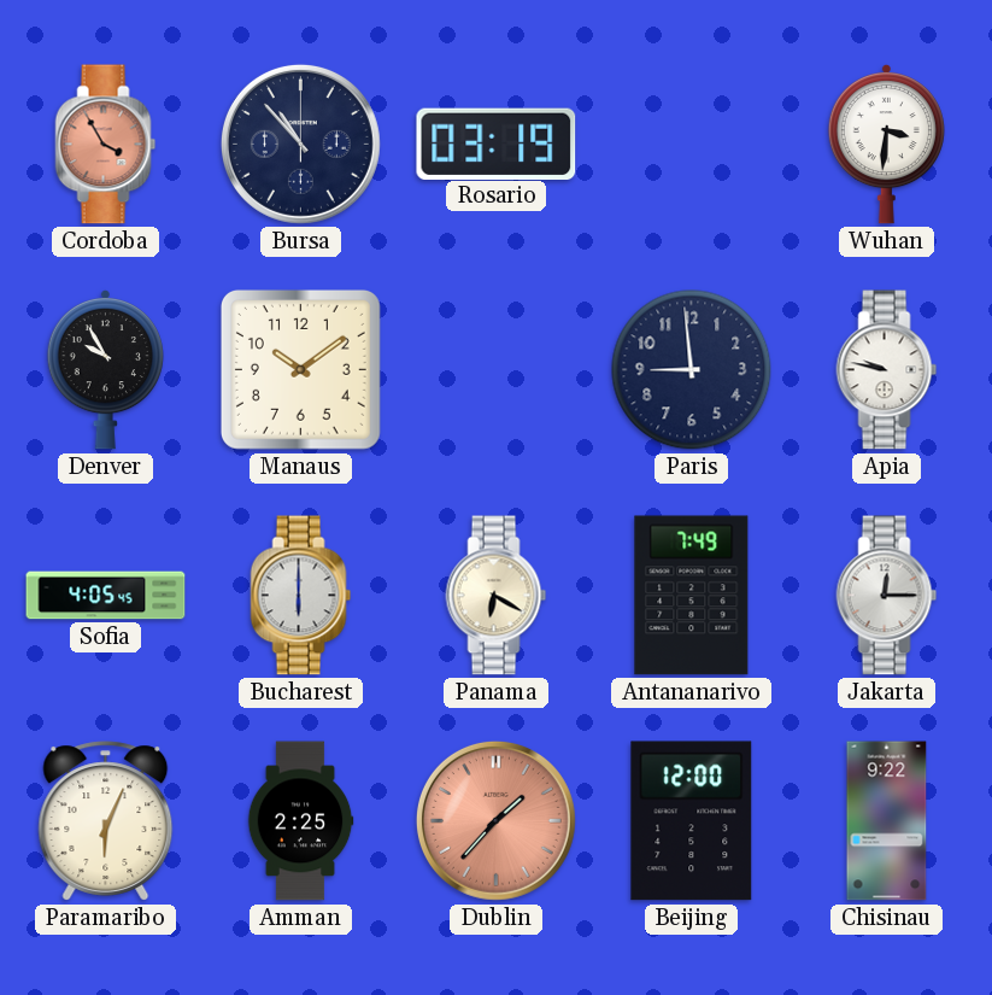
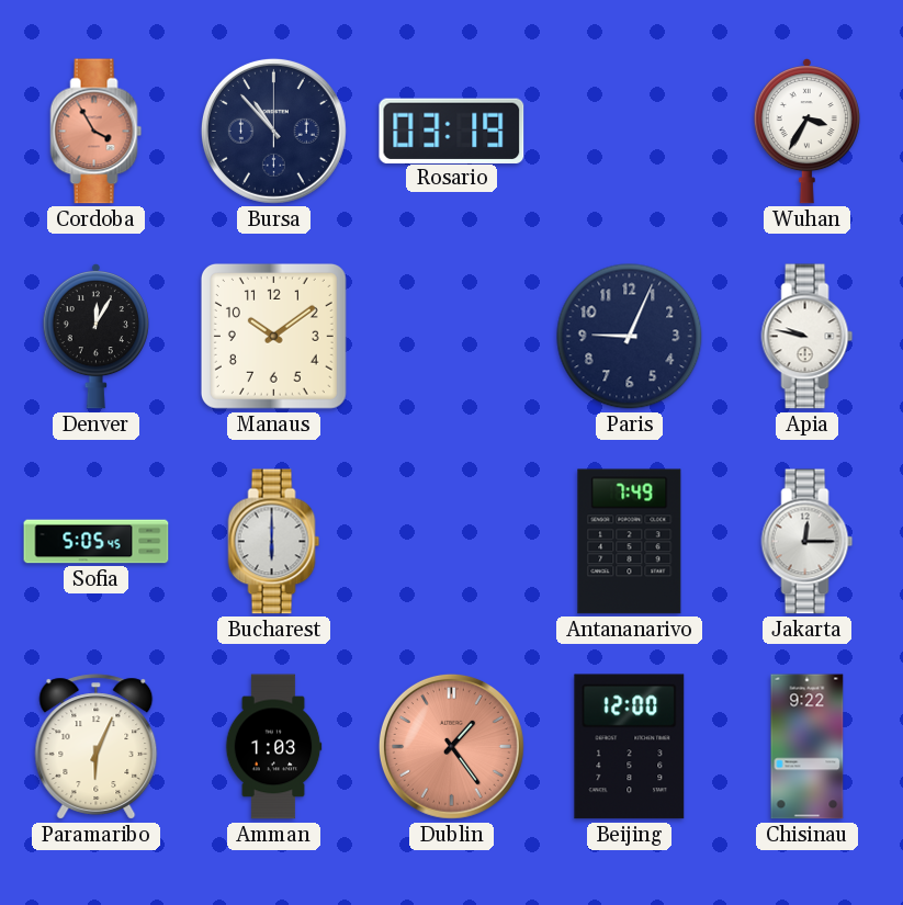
Wuhan: 3:31 -> 3:35 (806, 131)
Denver: 9:55 -> 12:05 (95, 336)
Paris: 8:59 -> 9:04 (630, 337)
Sofia: 4:05 -> 5:05 (97, 542)
Panama: 6:20 -> none (497, 596)
Amman: 2:25 -> 1:03 (273, 747)
Dublin: 1:37 -> 1:24 (451, 746)
